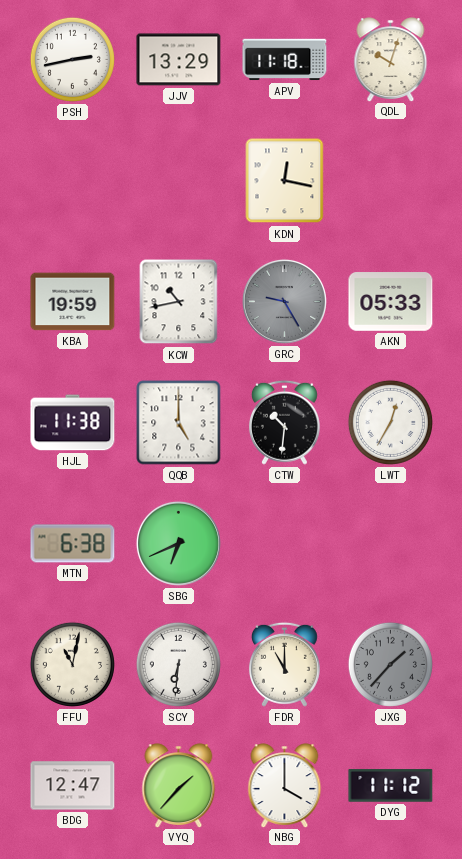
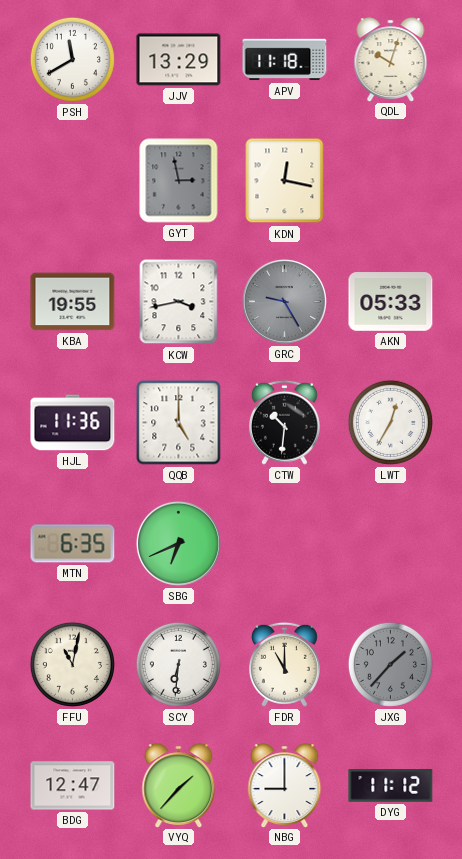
PSH: 2:43 -> 11:40 (72, 59)
GYT: none -> 2:58 (179, 181)
KBA: 19:59 -> 19:55 (73, 302)
KCW: 10:43 -> 3:43 (179, 302)
HJL: 11:38 -> 11:36 (73, 423)
MTN: 6:38 -> 6:35 (73, 544)
NBG: 4:00 -> 9:00 (285, 785)
